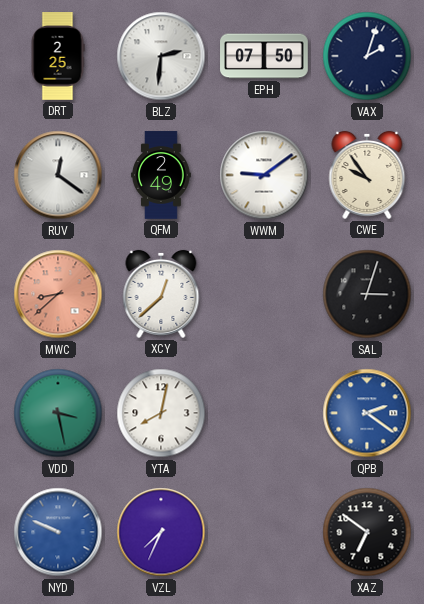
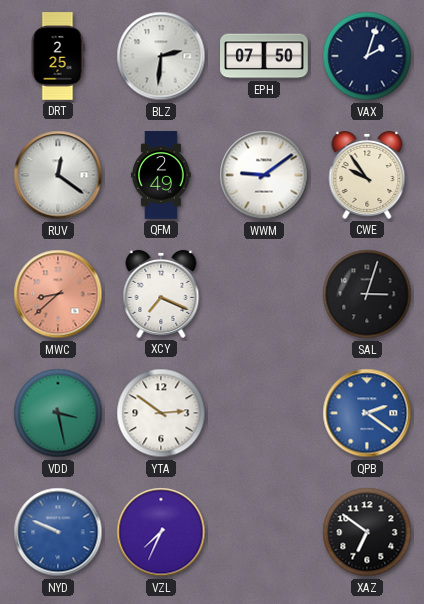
XCY: 12:38 -> 7:19 (161, 294)
YTA: 8:02 -> 2:51 (161, 413)
